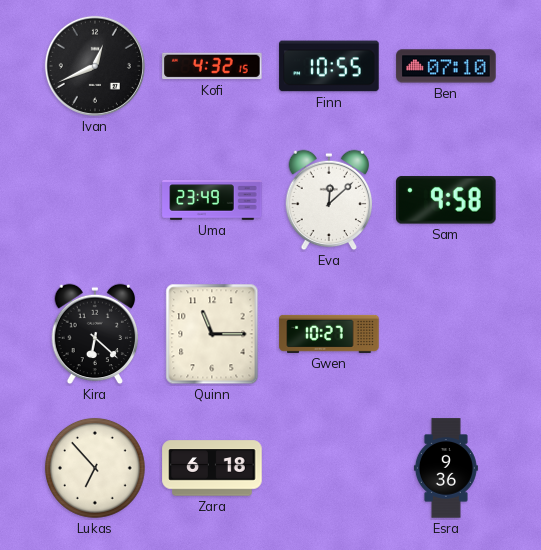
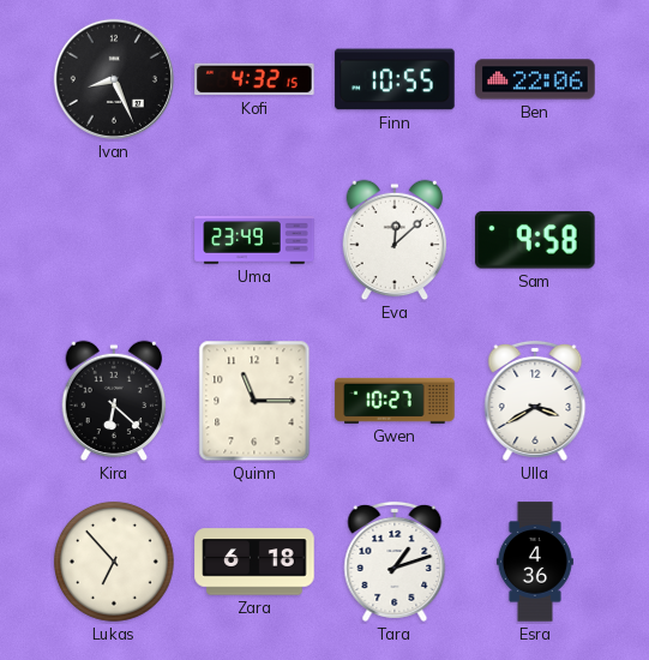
Ivan: 12:41 -> 8:26 (114, 79)
Ben: 07:10 -> 22:06 (535, 79)
Ulla: none -> 3:40 (535, 401)
Tara: none -> 1:12 (395, 562)
Esra: 9:36 -> 4:36 (535, 562)
